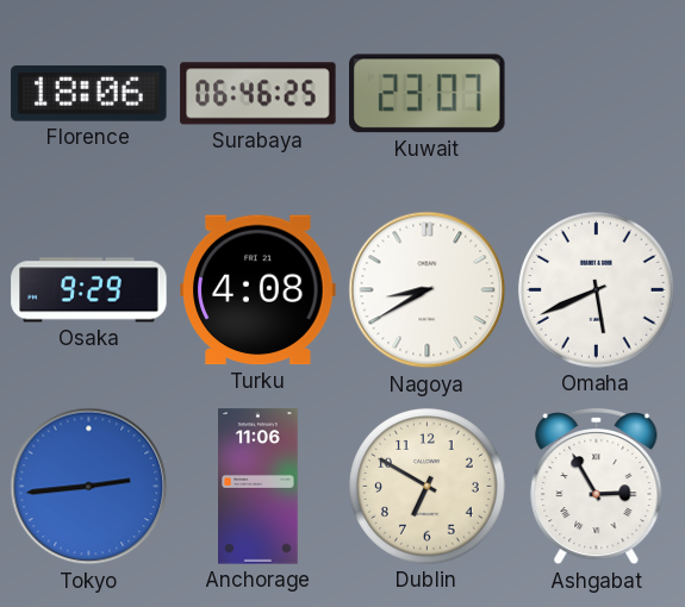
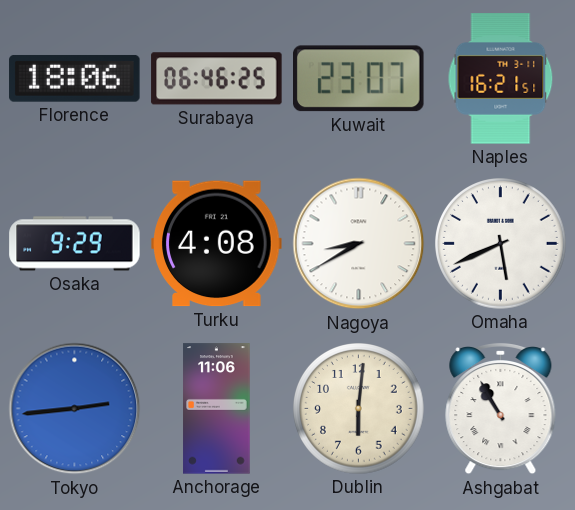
Naples: none -> 16:21 (501, 79)
Dublin: 6:50 -> 6:01 (359, 409)
Ashgabat: 2:55 -> 10:55 (501, 409)
